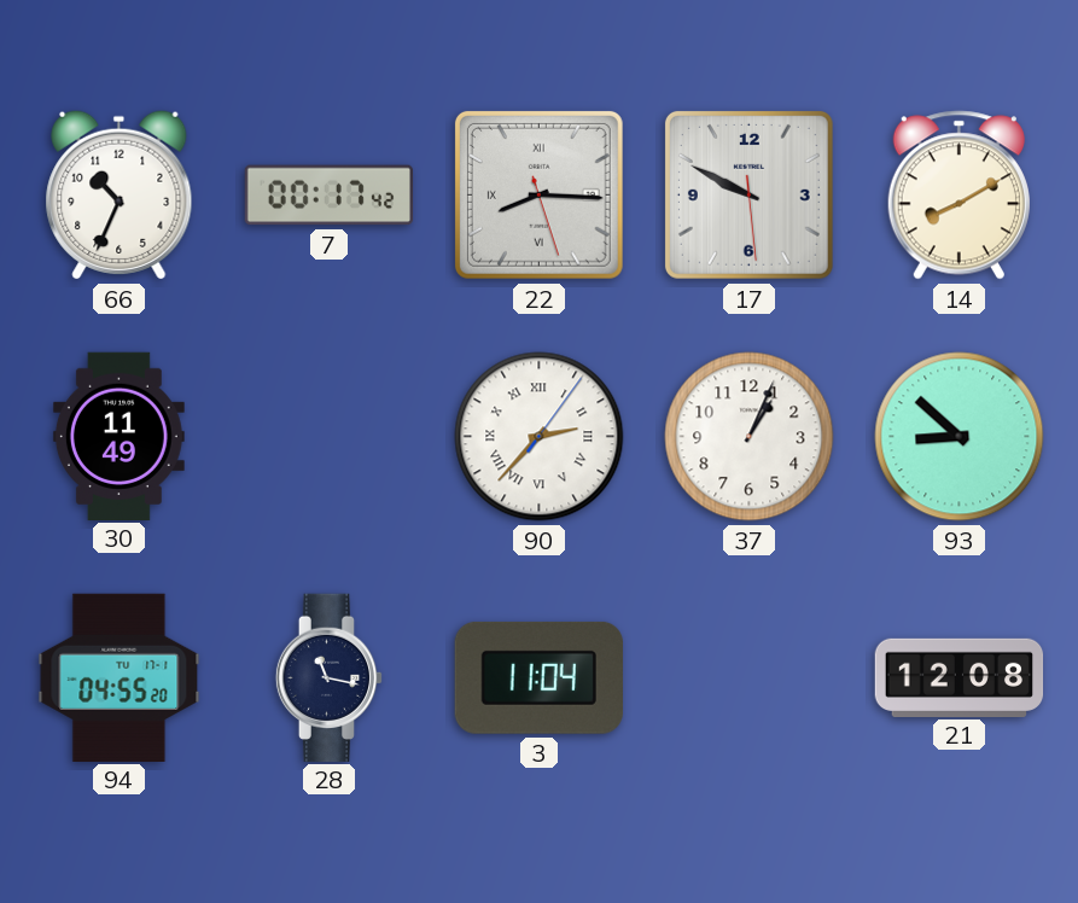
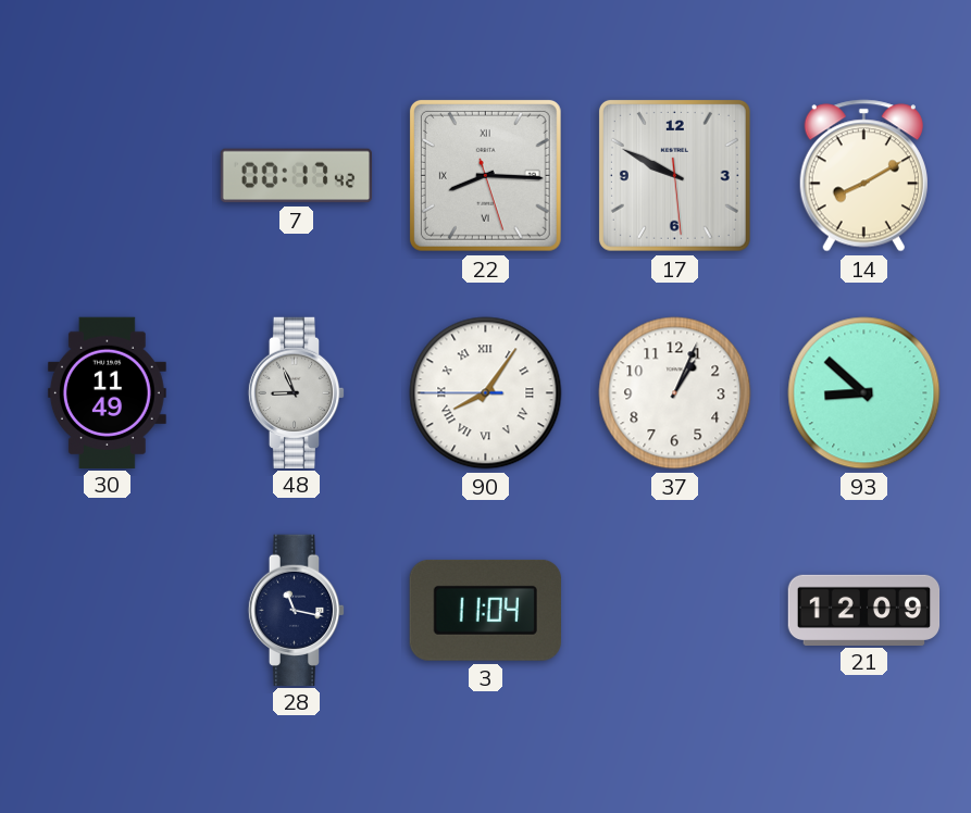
66: 10:34 -> none (120, 196)
48: none -> 8:56 (297, 392)
90: 2:37 -> 8:05 (486, 393)
94: 04:55 -> none (120, 677)
21: 12:08 -> 12:09 (864, 610)
